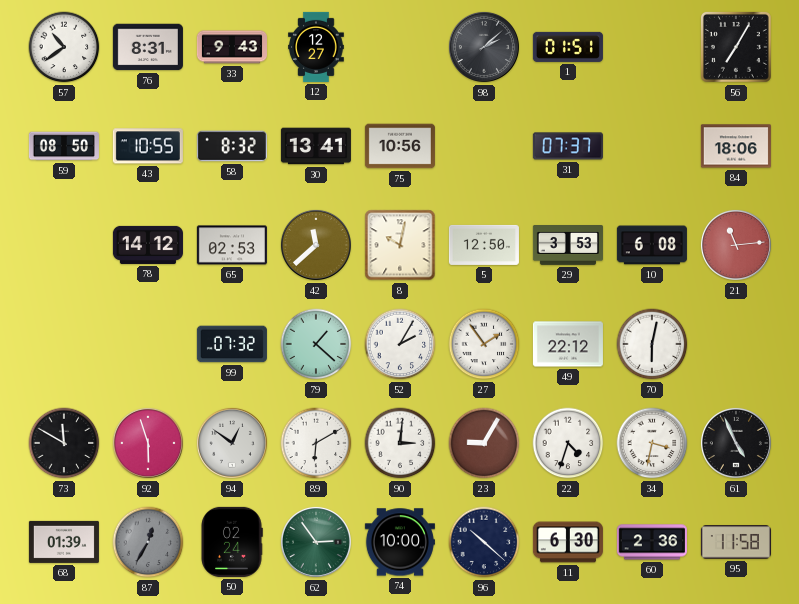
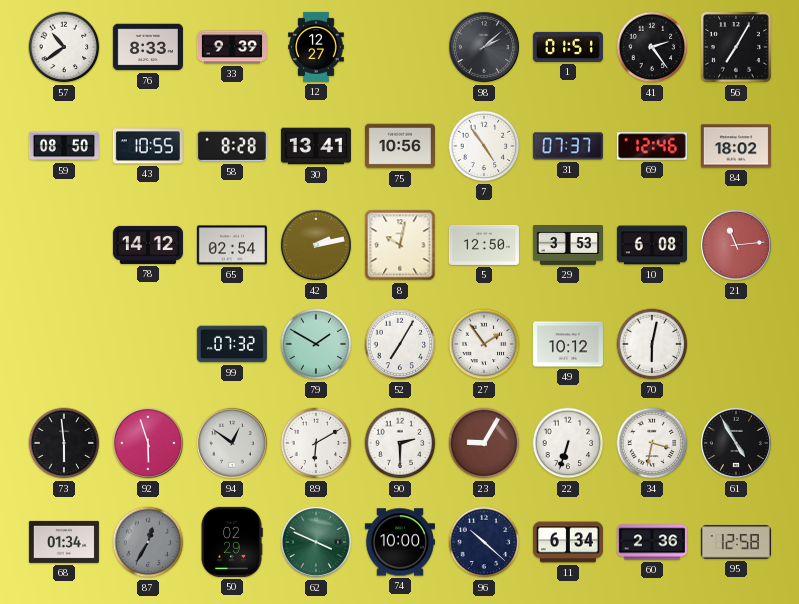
76: 8:31 -> 8:33 (148, 47)
33: 9:43 -> 9:39 (232, 47)
41: none -> 2:24 (652, 47)
58: 8:32 -> 8:28 (232, 146)
7: none -> 4:54 (484, 146)
69: none -> 12:46 (652, 146)
84: 18:06 -> 18:02 (736, 146)
65: 02:53 -> 02:54 (232, 245)
42: 11:38 -> 2:13 (316, 245)
79: 1:22 -> 1:50 (316, 344)
52: 2:05 -> 7:05 (400, 344)
49: 22:12 -> 10:12 (568, 344)
73: 11:50 -> 5:59 (64, 443)
90: 3:01 -> 2:30 (400, 443)
22: 4:33 -> 6:33 (568, 443)
61: 4:56 -> 4:55 (736, 443)
68: 01:39 -> 01:34 (64, 542)
50: 02:24 -> 02:29 (232, 542)
62: 2:54 -> 3:49 (316, 542)
11: 6:30 -> 6:34 (568, 542)
95: 11:58 -> 12:58 (736, 542)
